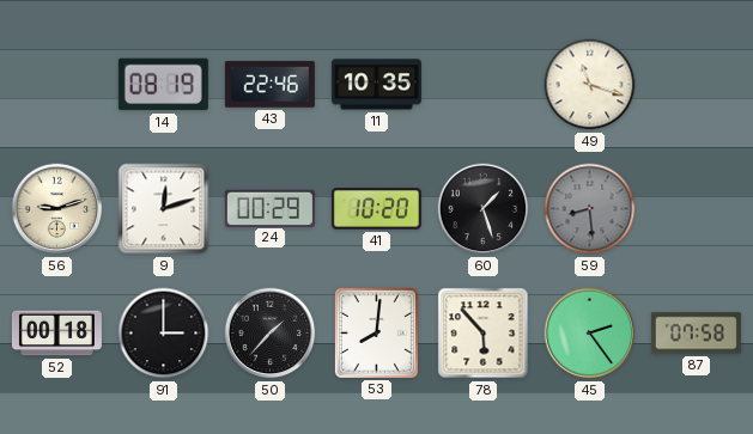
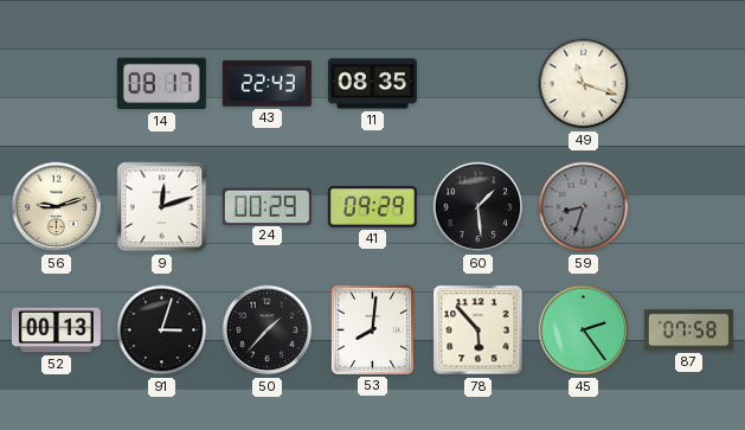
14: 08:19 -> 08:17 (161, 84)
43: 22:46 -> 22:43 (266, 83)
11: 10:35 -> 08:35 (372, 84)
41: 10:20 -> 09:29 (372, 207)
60: 1:27 -> 1:29 (479, 207)
59: 8:29 -> 8:33 (584, 207)
52: 00:18 -> 00:13 (56, 330)
91: 3:00 -> 3:03 (162, 330)
